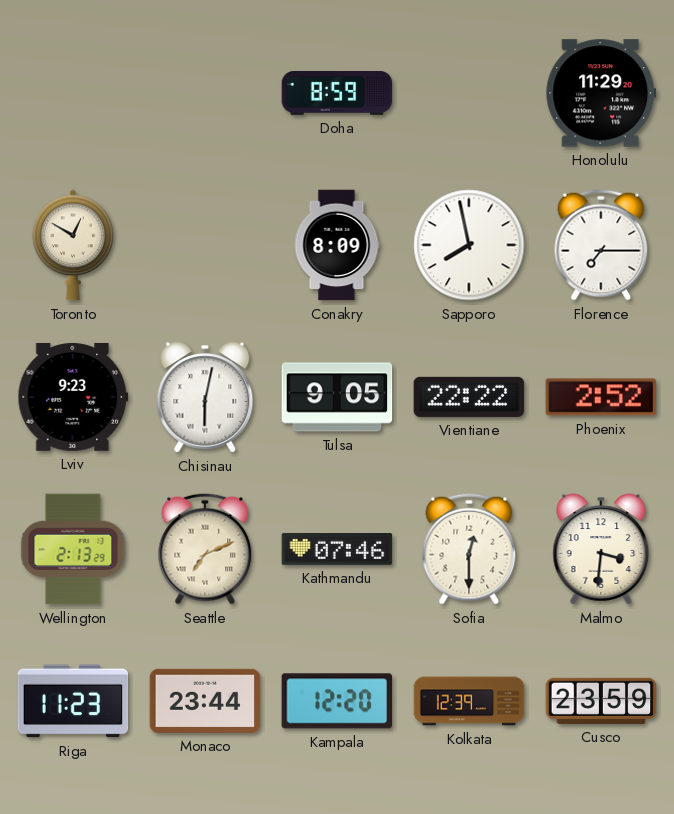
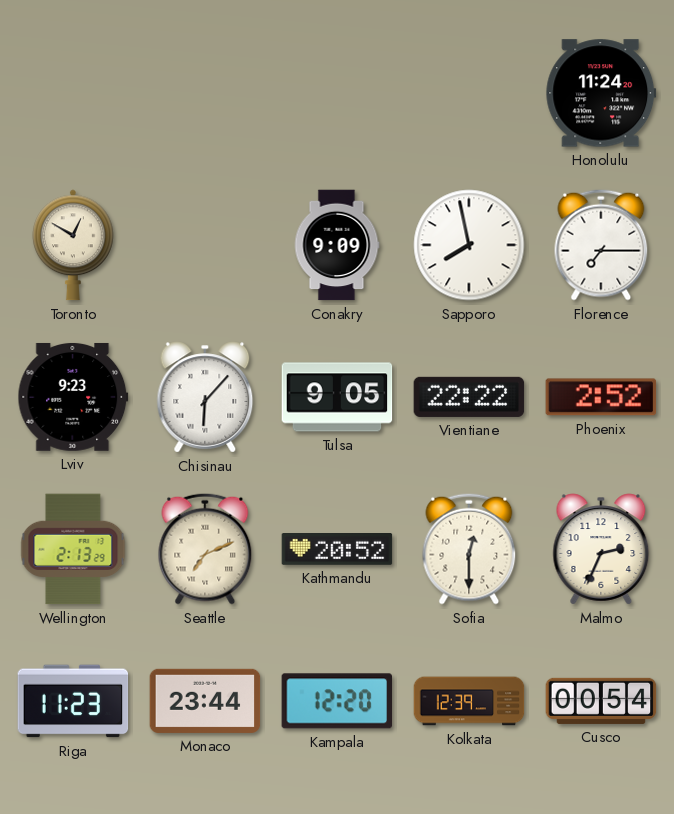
Doha: 8:59 -> none (337, 94)
Honolulu: 11:29 -> 11:24 (601, 93)
Conakry: 8:09 -> 9:09 (337, 245)
Chisinau: 6:02 -> 6:07 (205, 397)
Kathmandu: 07:46 -> 20:52 (337, 550)
Malmo: 3:31 -> 2:34 (601, 549)
Cusco: 23:59 -> 00:54 (601, 701)
